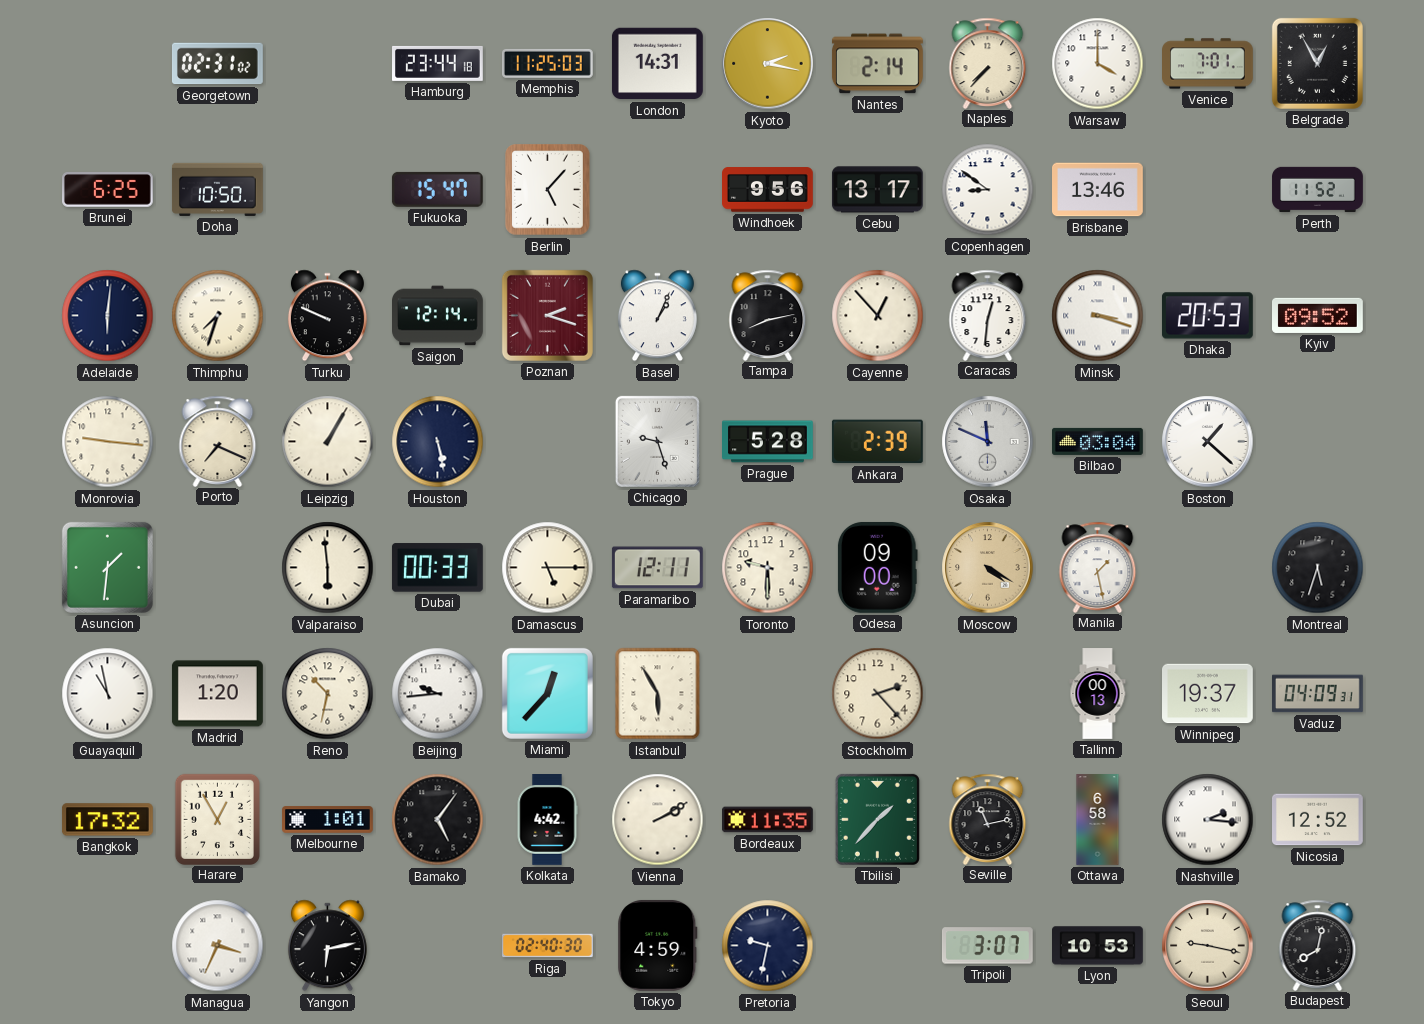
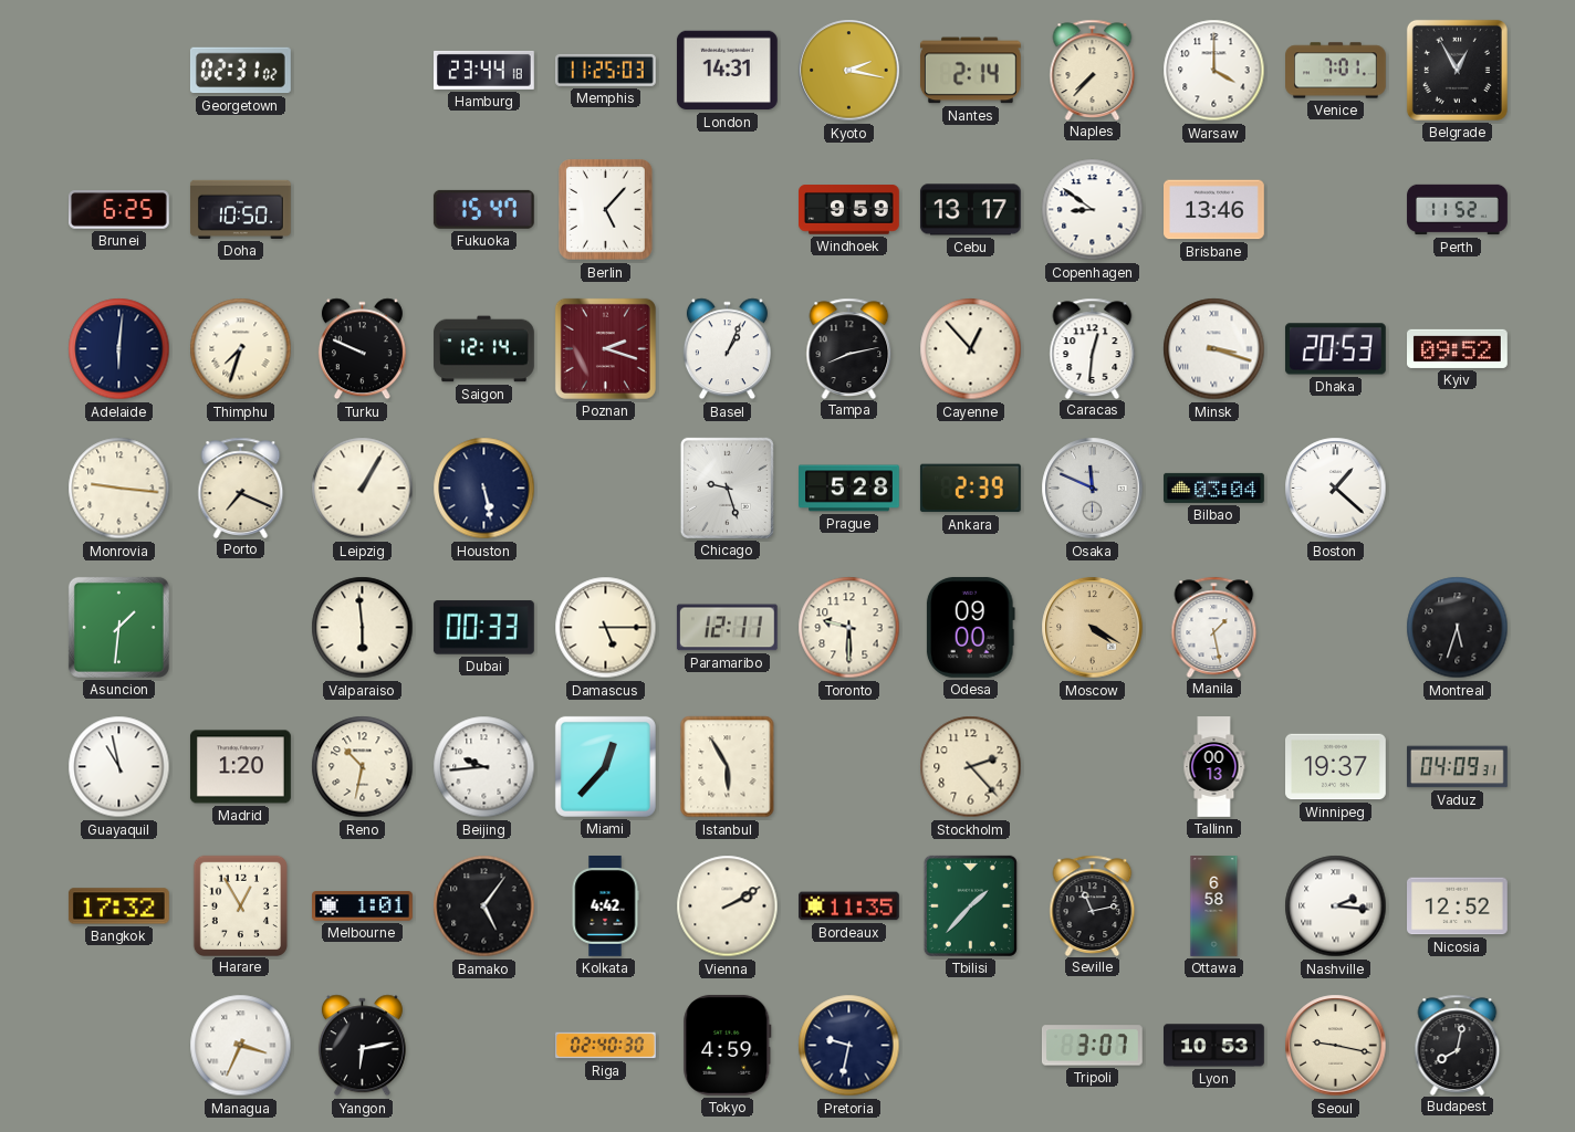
Windhoek: 9:56 -> 9:59 (849, 210)
